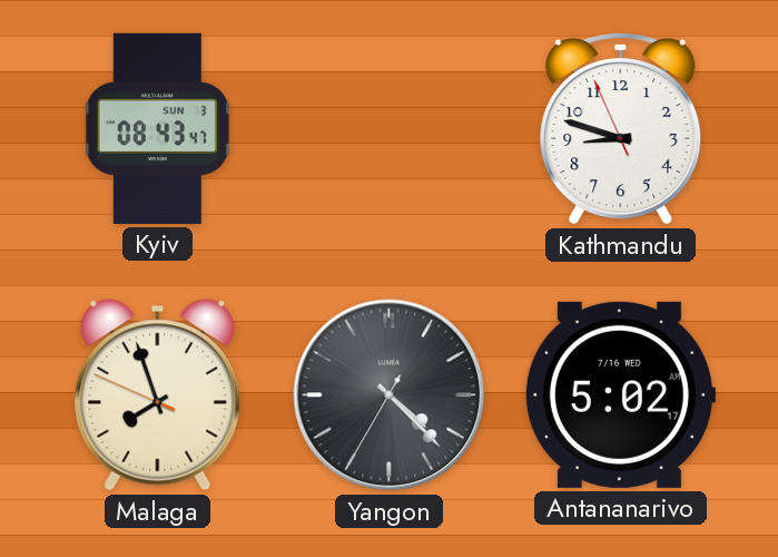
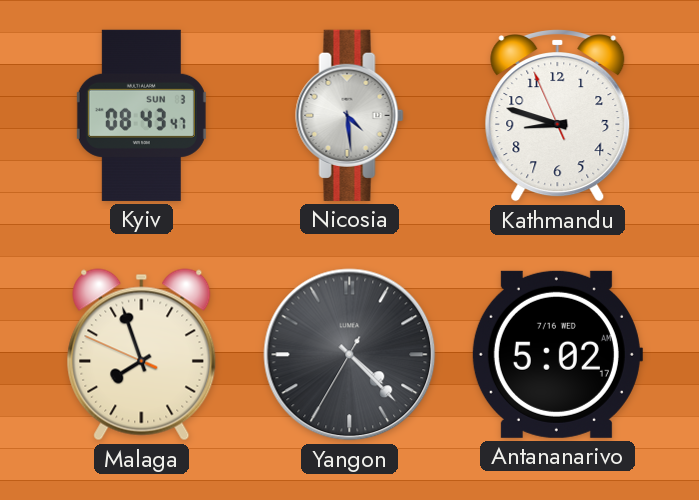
Nicosia: none -> 4:29 (350, 115)
